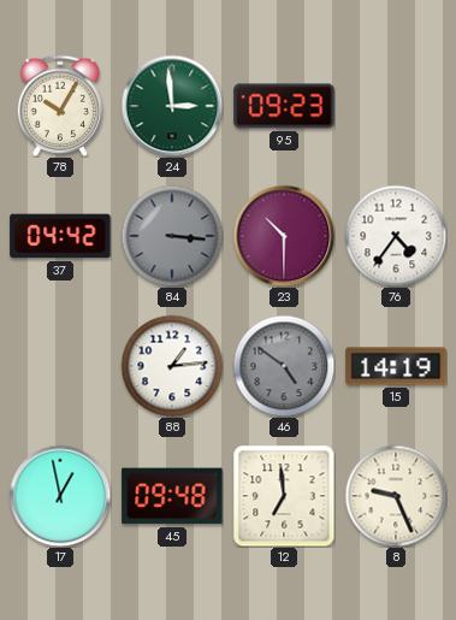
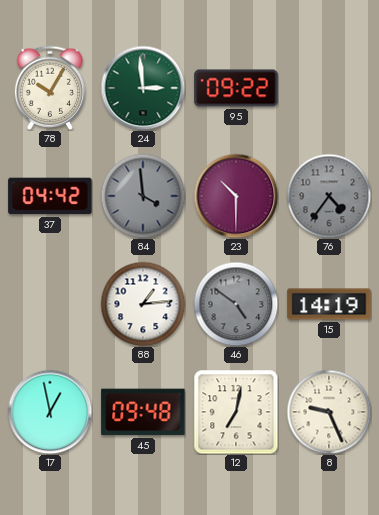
95: 09:23 -> 09:22 (236, 88)
84: 3:16 -> 3:59 (143, 196)
76 dial: white -> grey (329, 196)
12: 6:59 -> 7:02 (236, 412)
